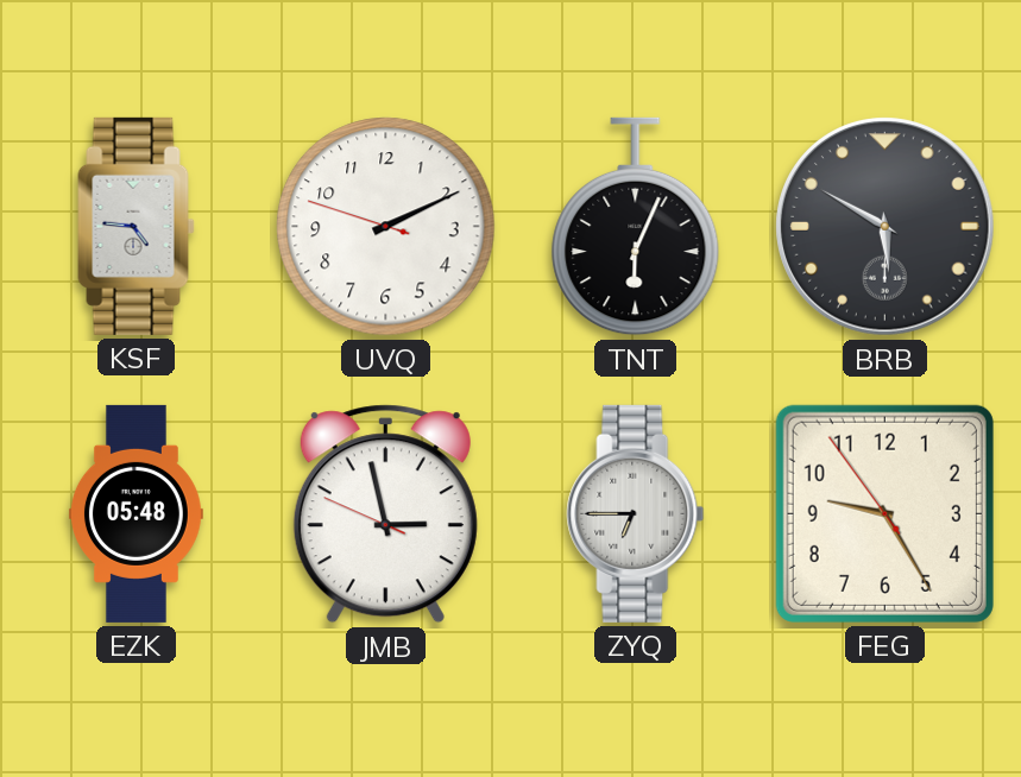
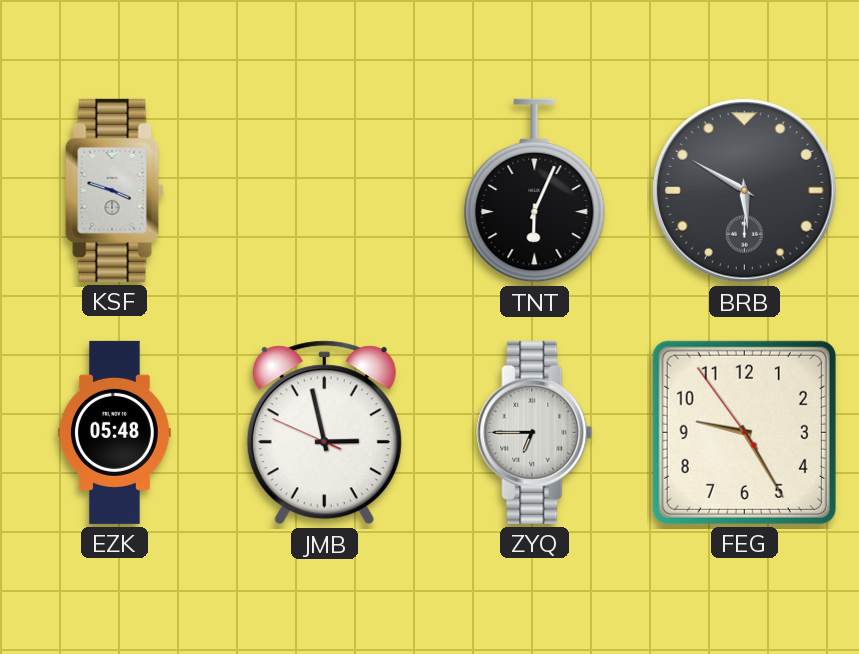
KSF: 4:46 -> 3:48 (115, 190)
UVQ: 2:10 -> none (386, 227)
